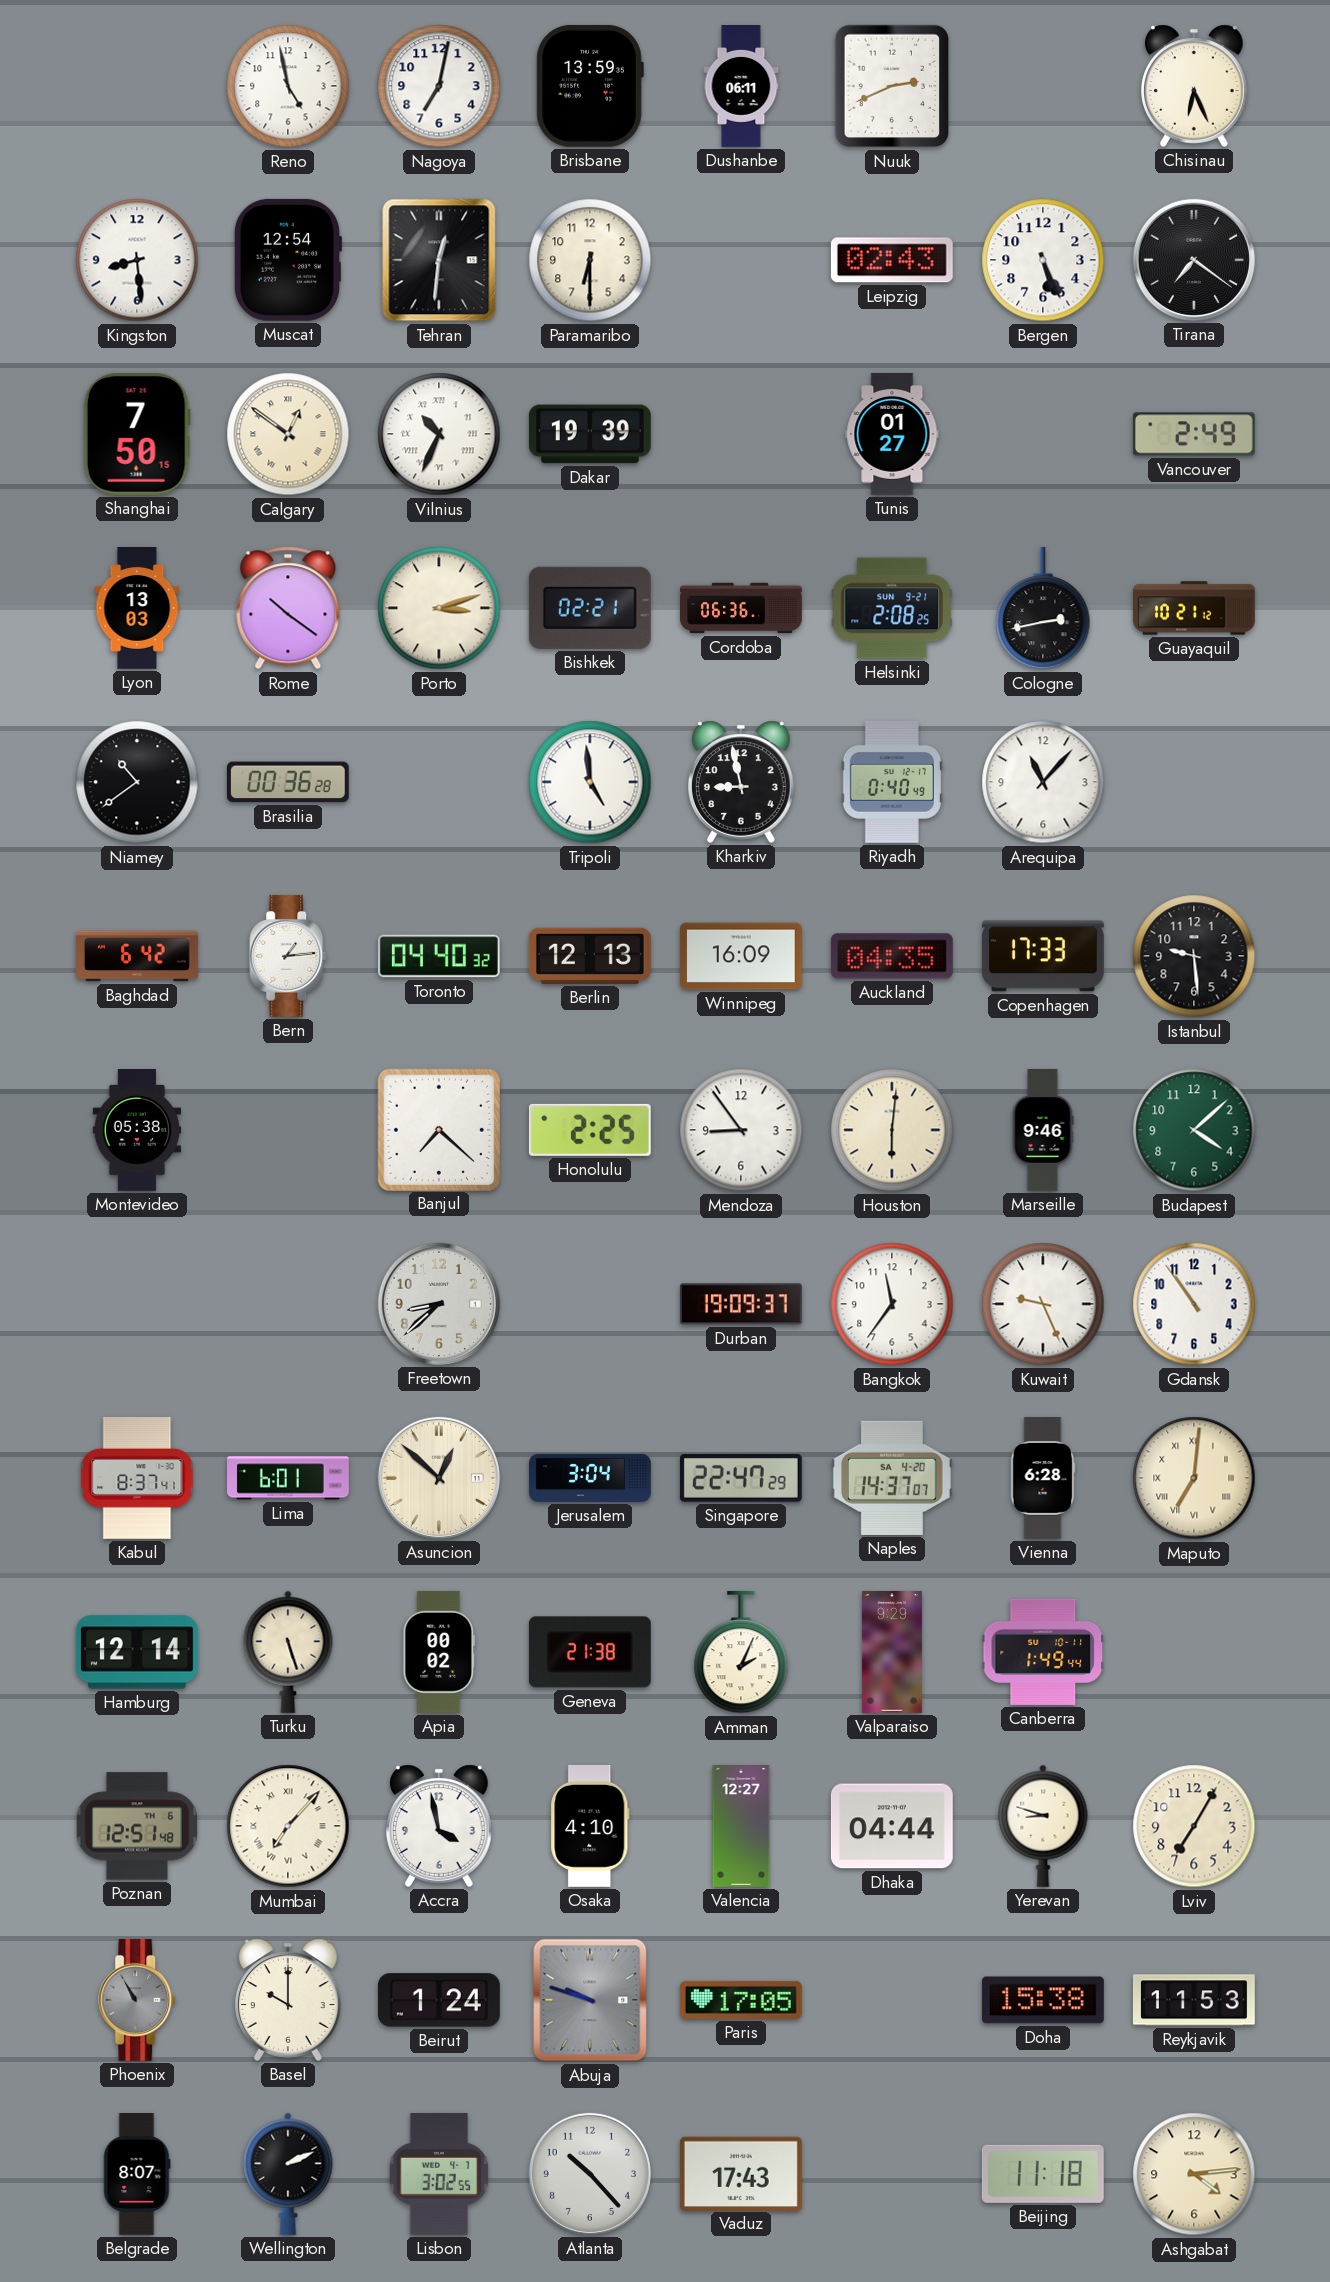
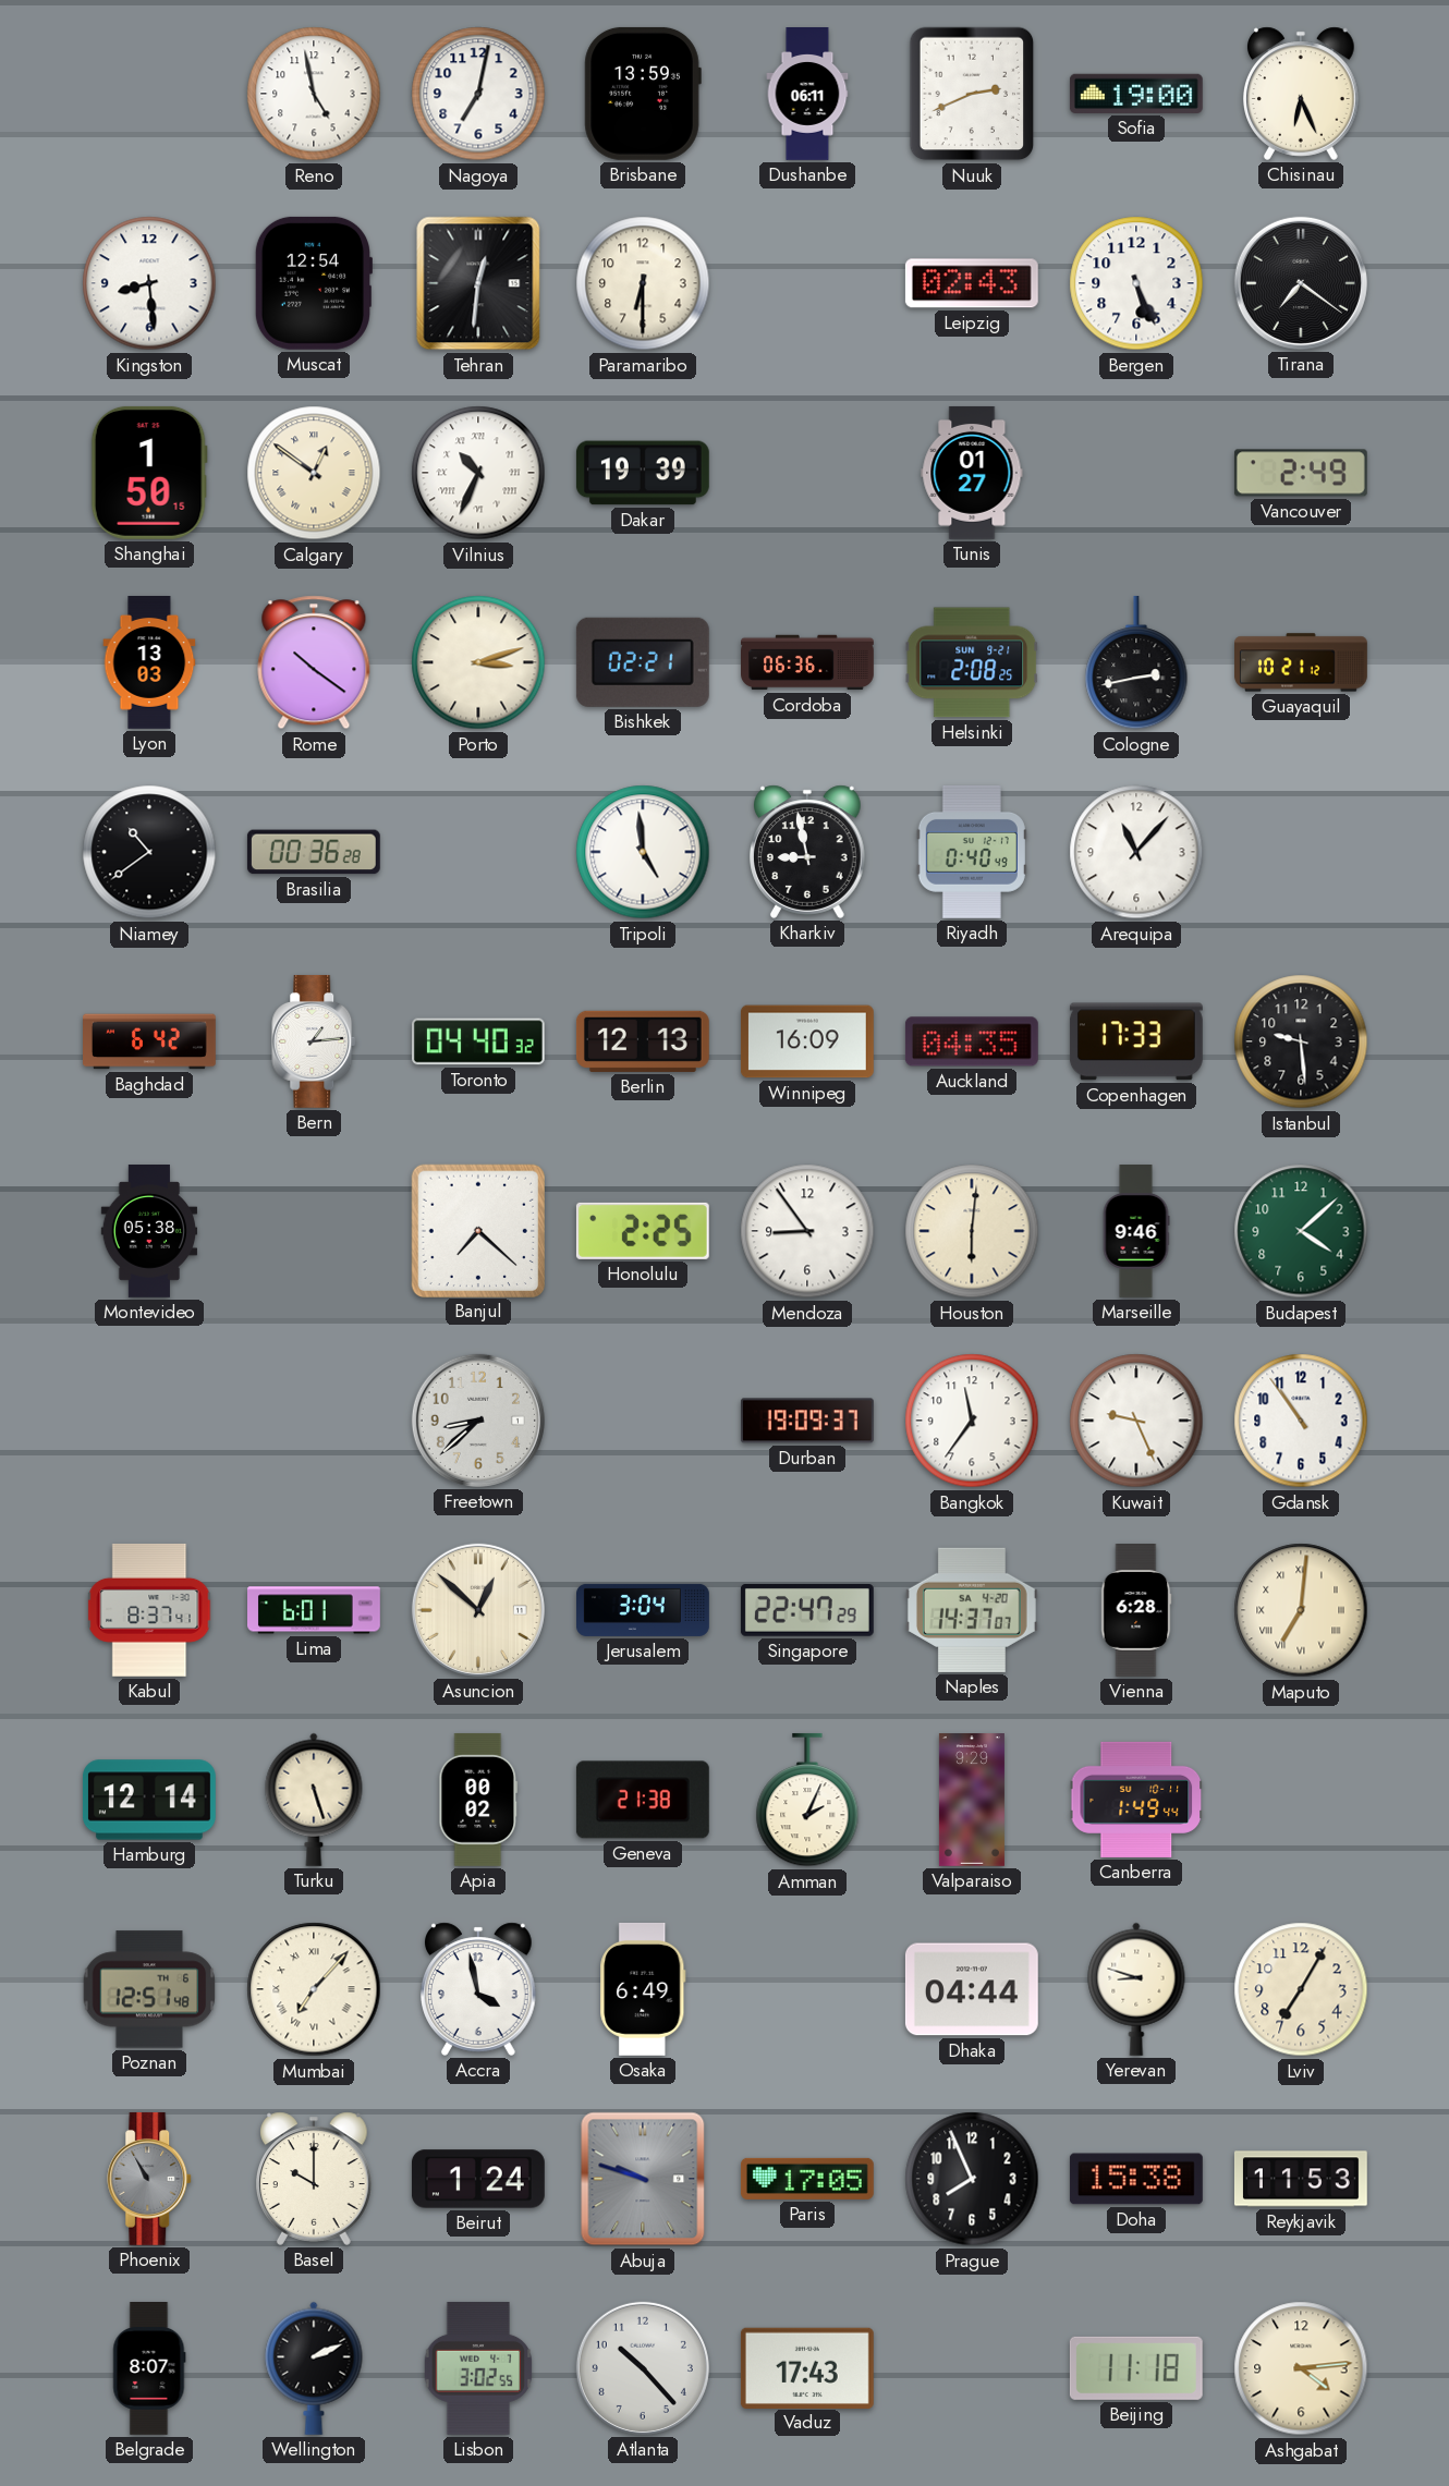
Sofia: none -> 19:00 (1136, 94)
Shanghai: 7:50 -> 1:50 (149, 473)
Osaka: 4:10 -> 6:49 (643, 1989)
Valencia: 12:27 -> none (741, 1827)
Prague: none -> 7:56 (972, 2179)
